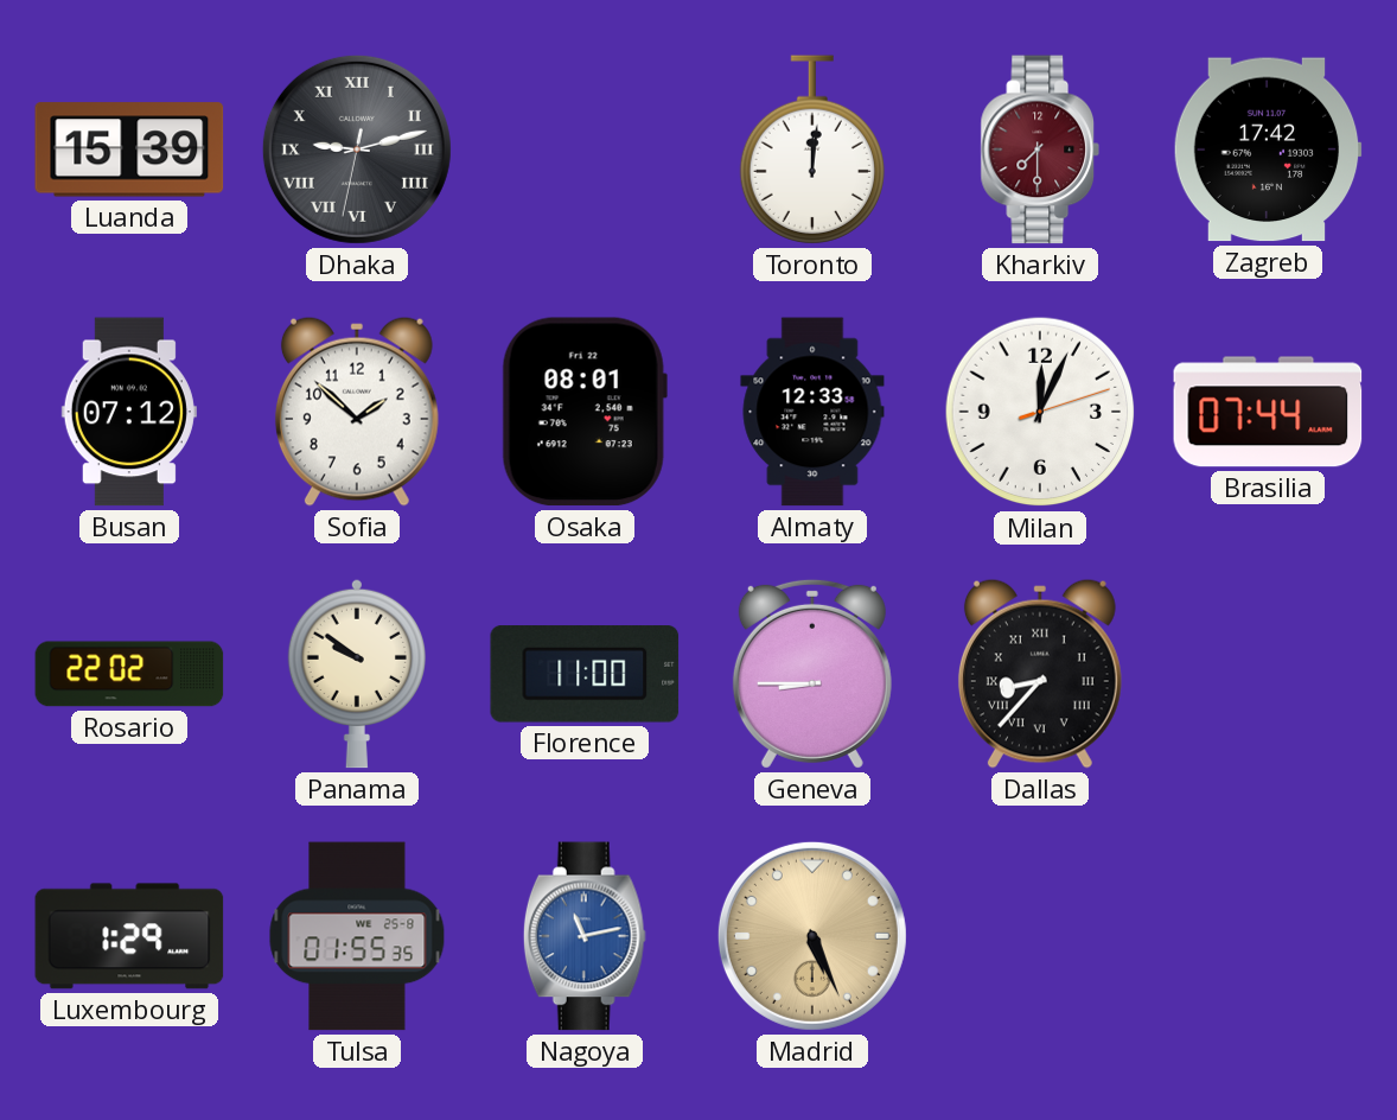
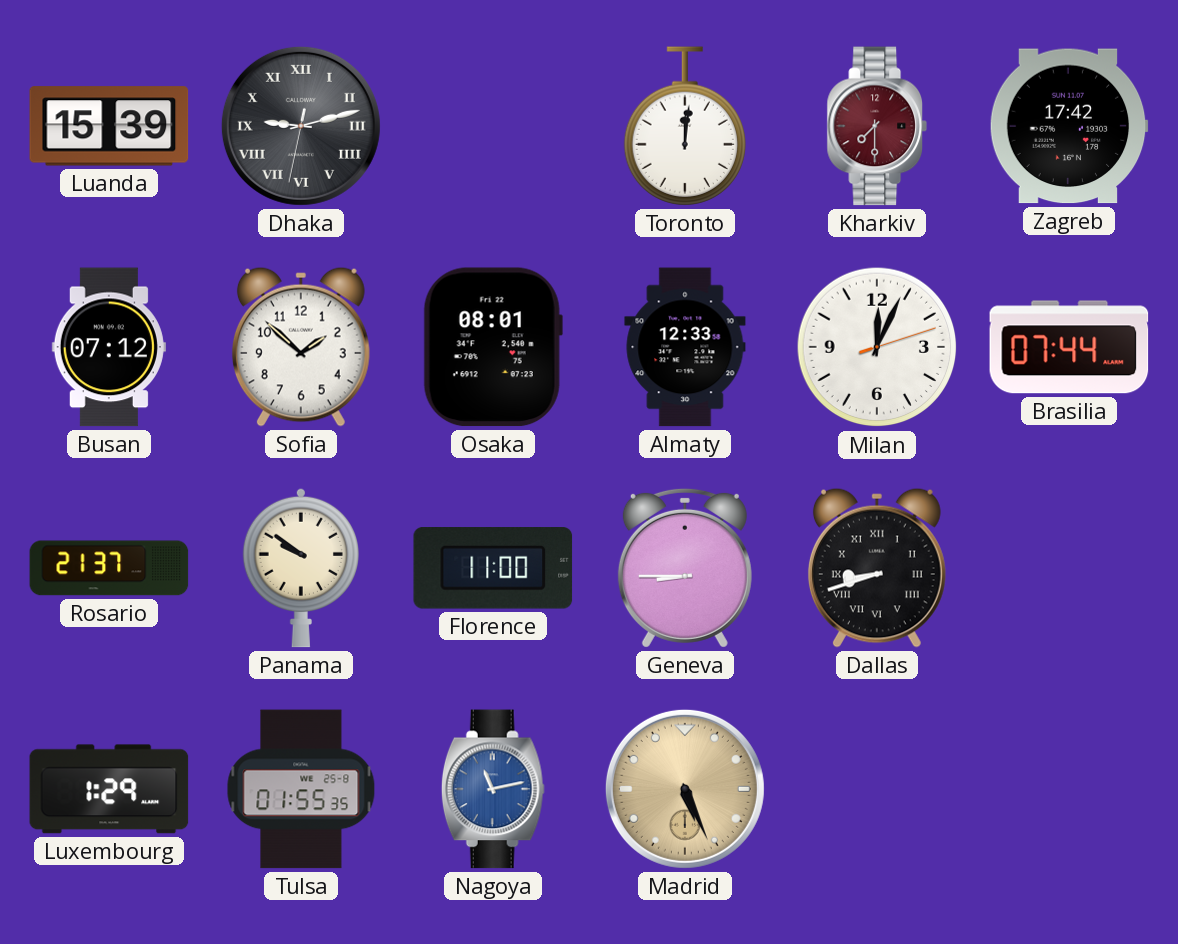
Rosario: 22:02 -> 21:37 (109, 568)
Dallas: 8:37 -> 8:42 (877, 568)
